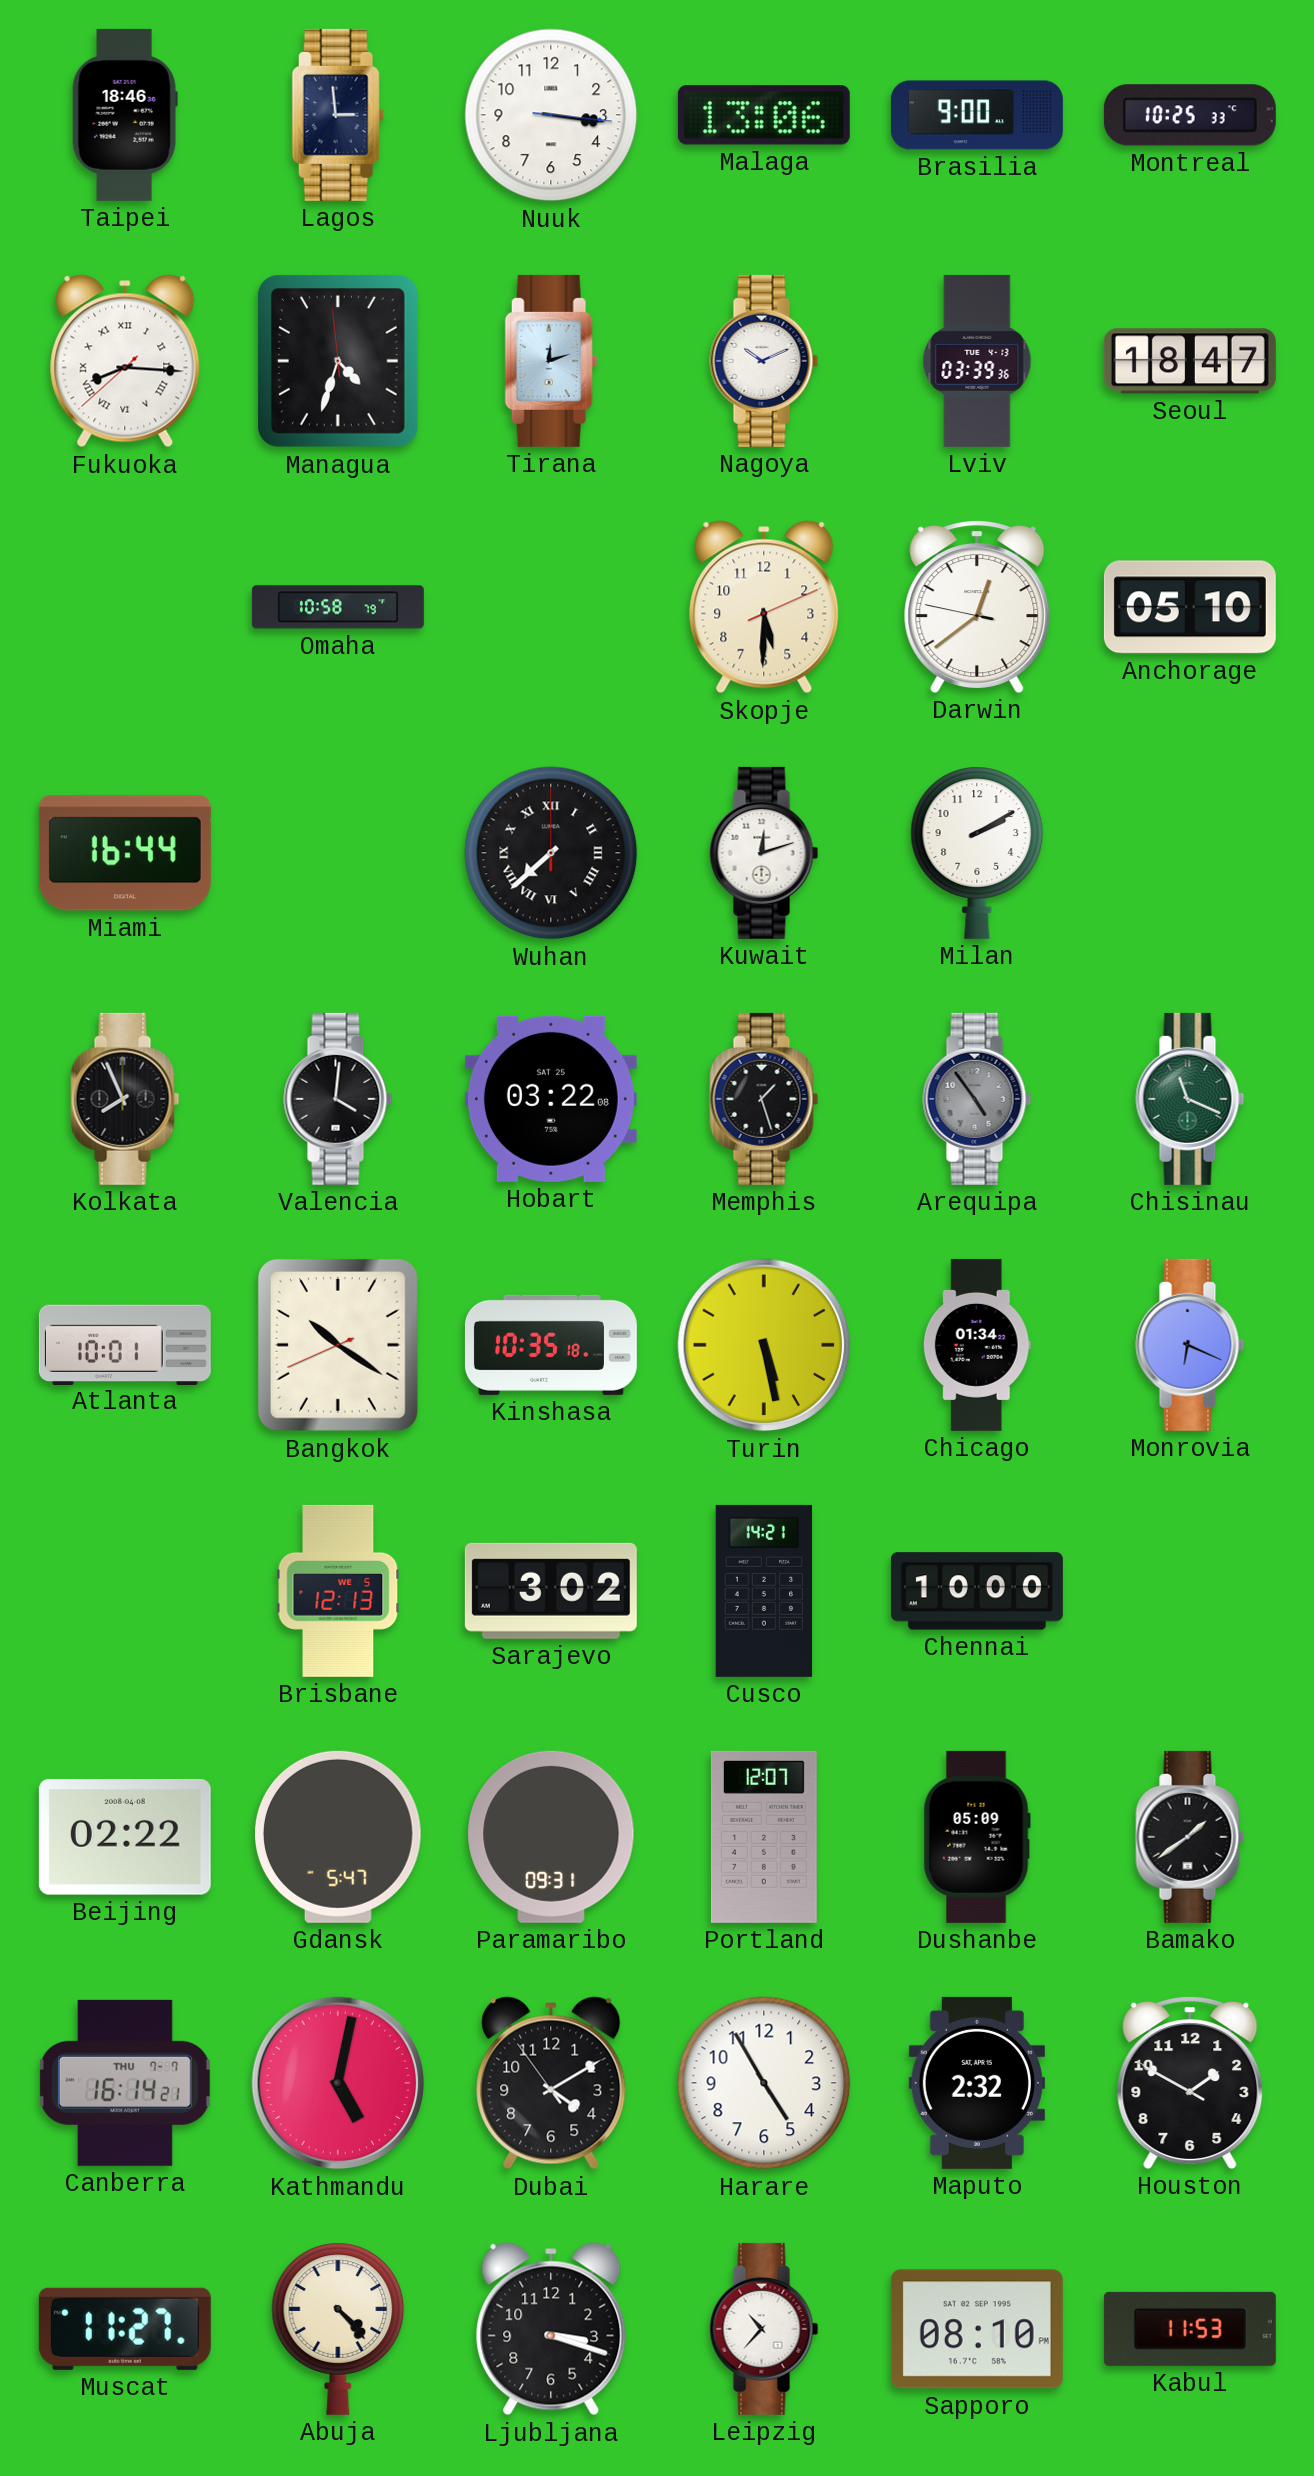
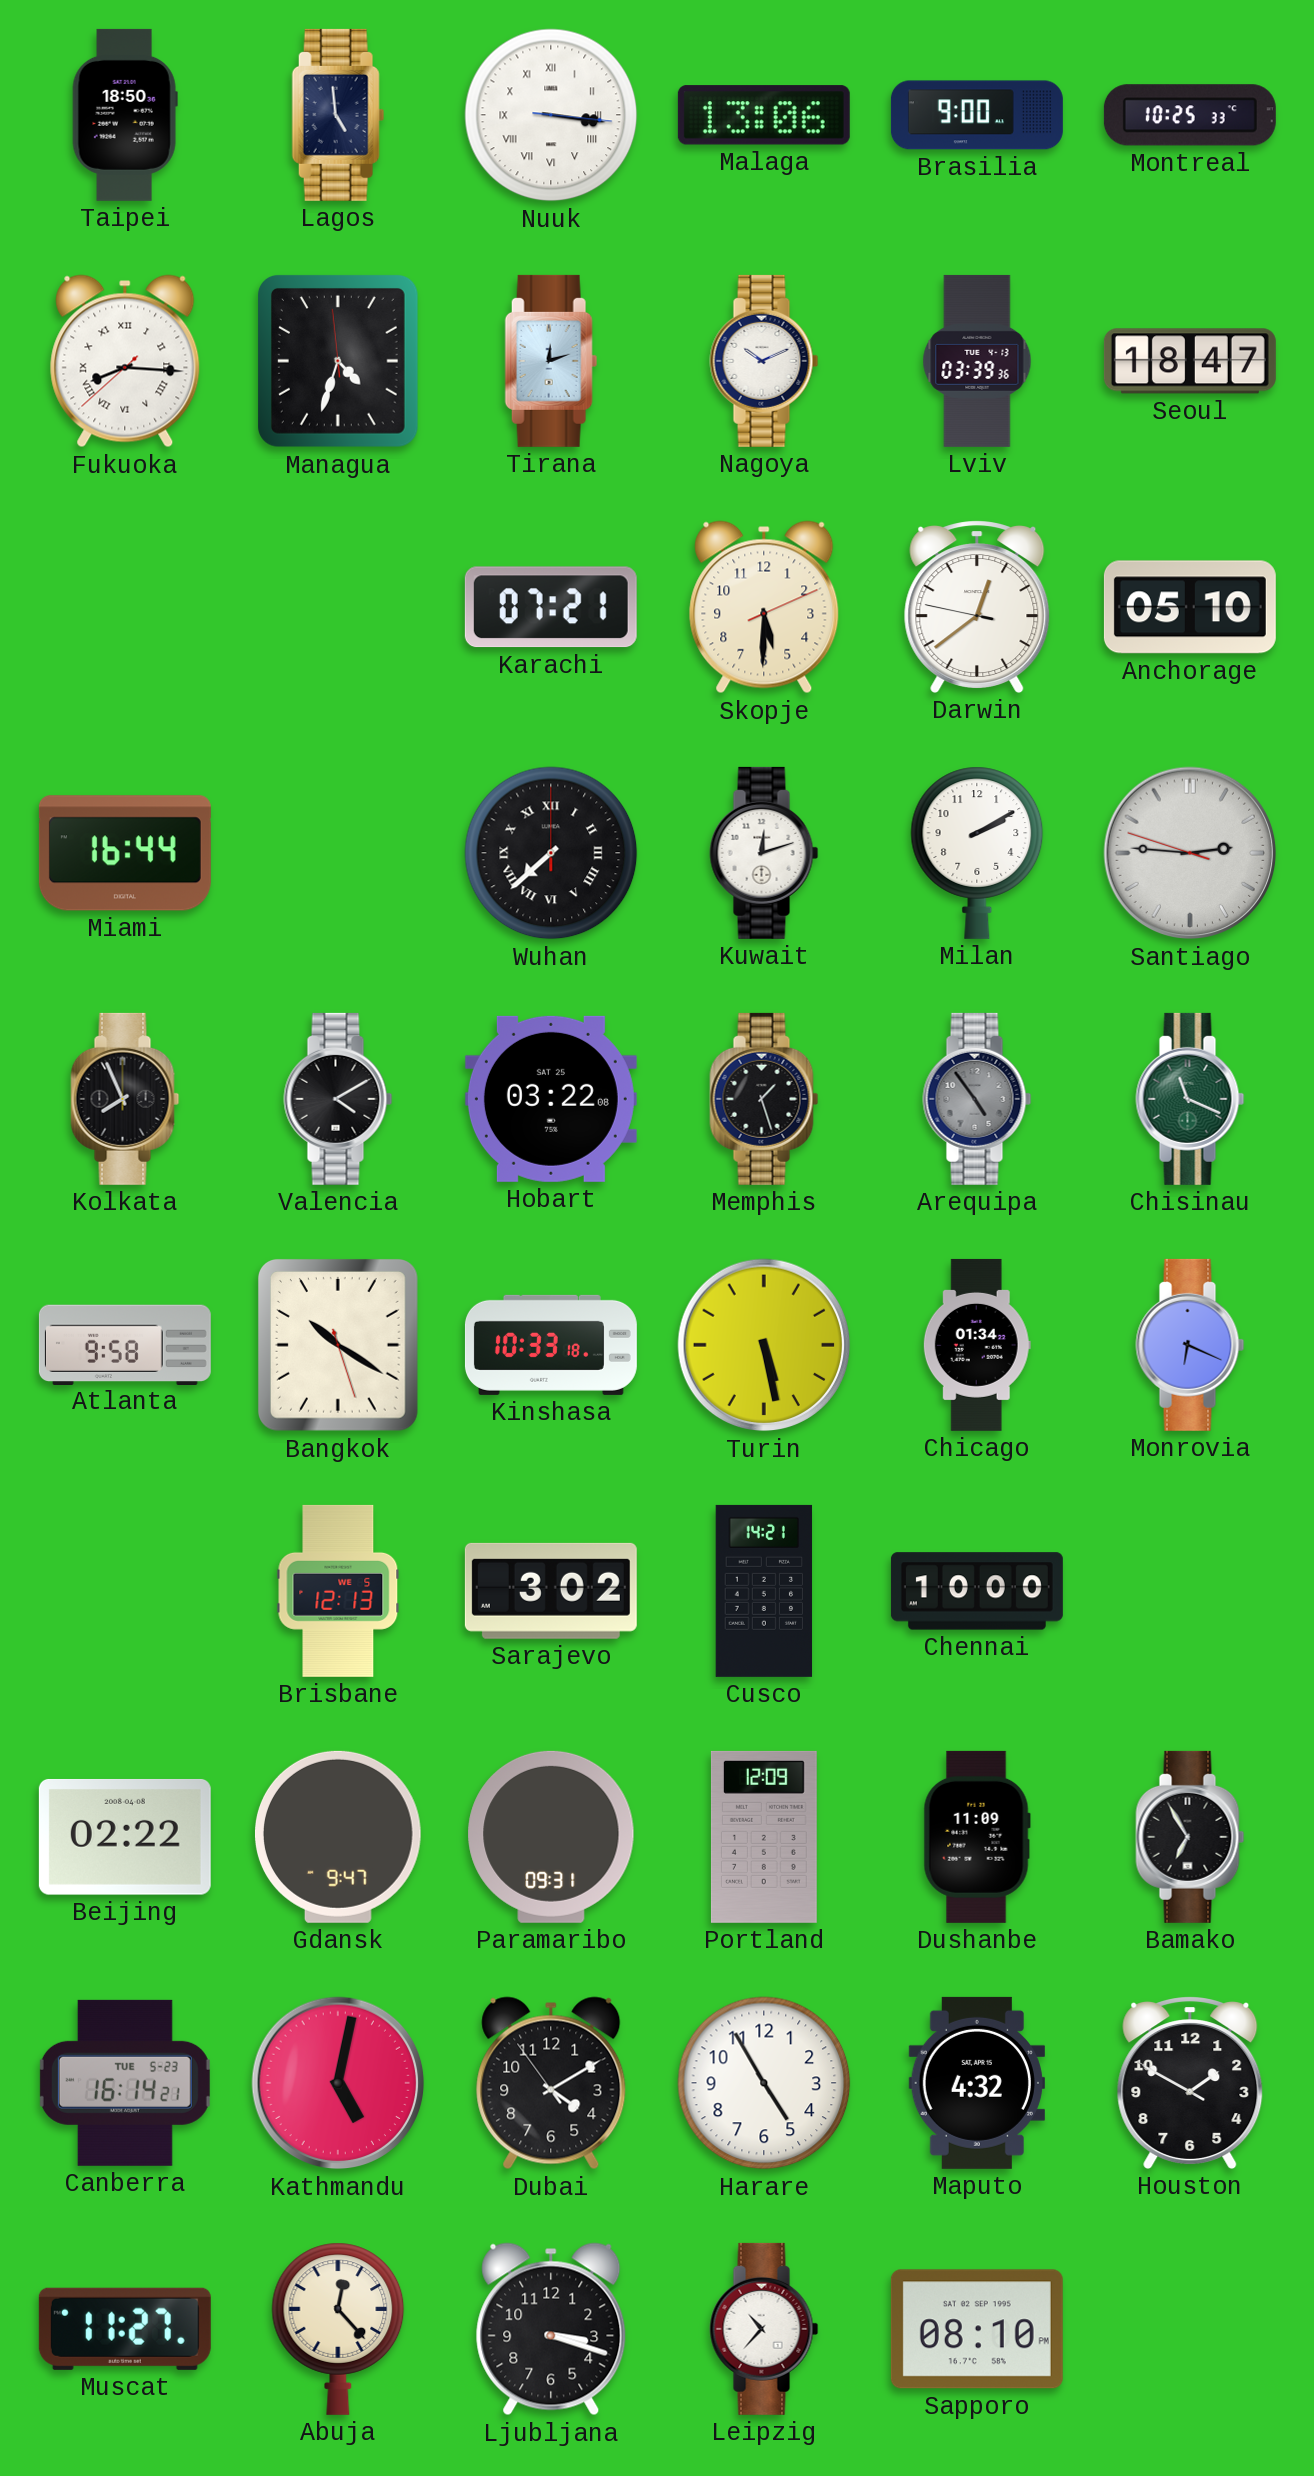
Taipei: 18:46 -> 18:50 (125, 115)
Lagos: 2:59 -> 4:59 (338, 115)
Nuuk numerals: Arabic -> Roman (551, 115)
Omaha: 10:58 -> none (338, 607)
Karachi: none -> 07:21 (551, 607)
Santiago: none -> 2:45 (1190, 853)
Valencia: 4:01 -> 4:10 (338, 1099)
Atlanta: 10:01 -> 9:58 (125, 1344)
Bangkok: 10:20:41 -> 10:20:27 (338, 1346)
Kinshasa: 10:35 -> 10:33 (551, 1345)
Gdansk: 5:47 -> 9:47 (338, 1837)
Portland: 12:07 -> 12:09 (764, 1837)
Dushanbe: 05:09 -> 11:09 (977, 1837)
Bamako: 1:39 -> 6:55 (1190, 1837)
Canberra date: THU 7-7 -> TUE 5-23 (125, 2083)
Maputo: 2:32 -> 4:32 (977, 2083)
Abuja: 4:23 -> 12:23 (338, 2329)
Kabul: 11:53 -> none (1190, 2329)
